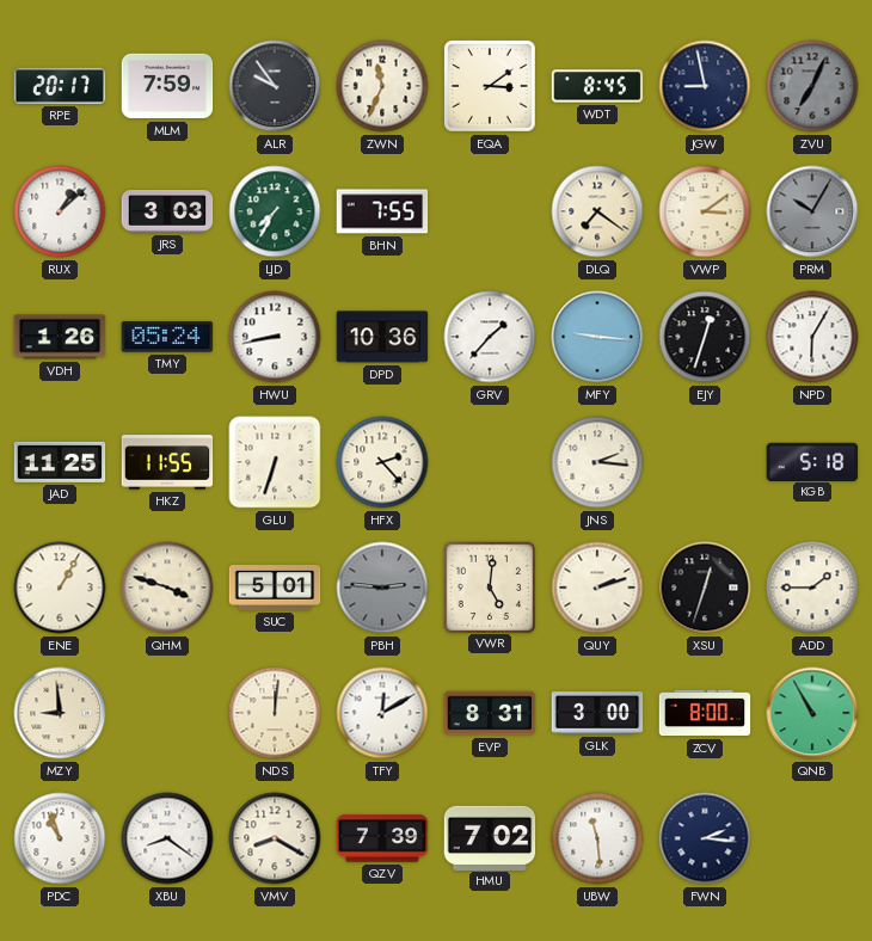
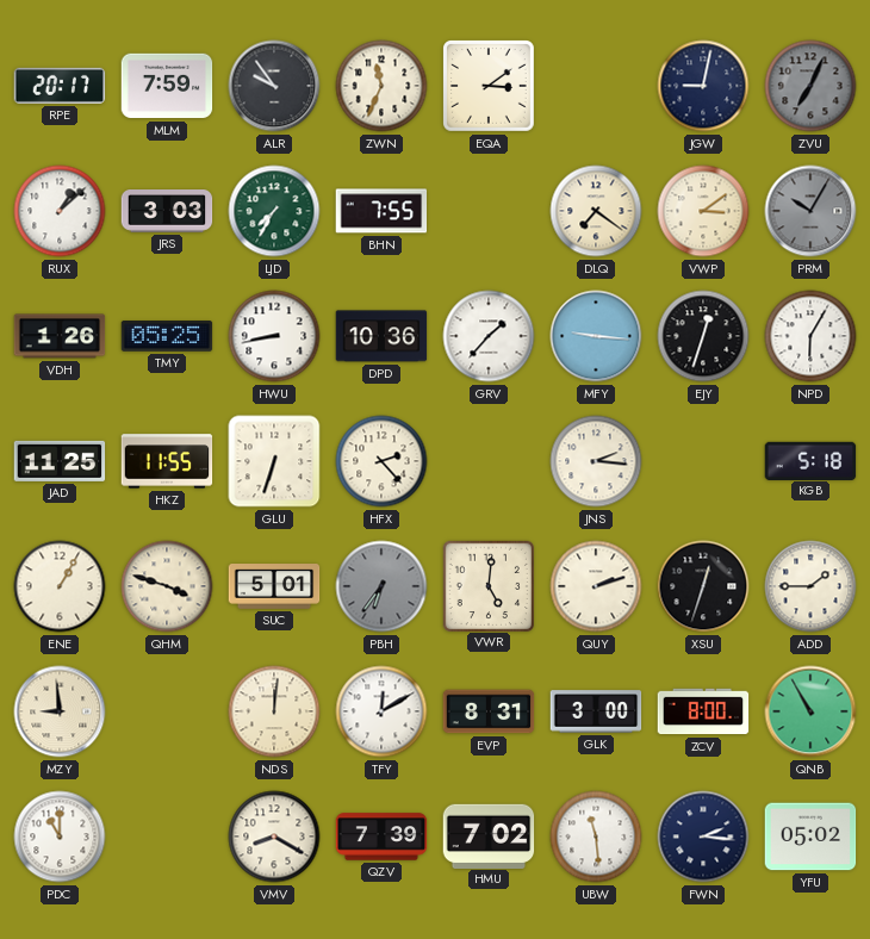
WDT: 8:45 -> none (597, 86)
JGW: 8:58 -> 9:02 (703, 86)
TMY: 05:24 -> 05:25 (167, 337)
PBH: 2:46 -> 6:36 (381, 586)
PDC: 10:57 -> 11:00 (60, 837)
XBU: 8:21 -> none (167, 838)
YFU: none -> 05:02 (810, 837)
